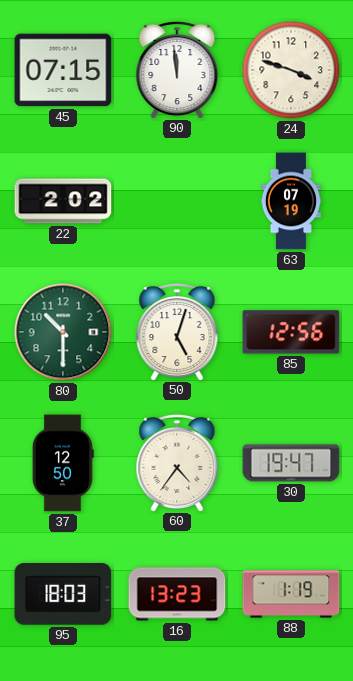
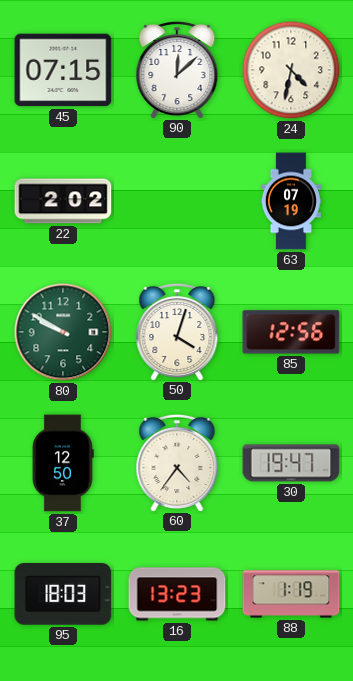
90: 11:59 -> 12:08 (177, 69)
24: 3:48 -> 4:32 (291, 70)
80: 10:30 -> 9:50 (63, 332)
50: 5:03 -> 4:03 (177, 331)
